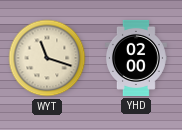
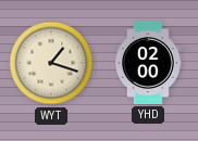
WYT: 11:18 -> 1:18 (51, 63)
